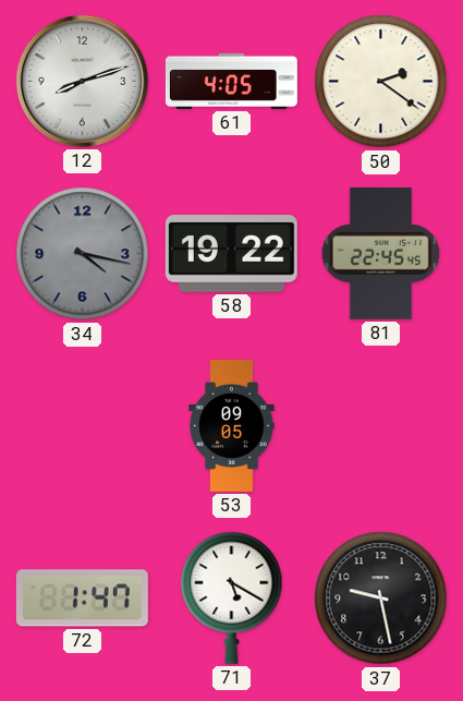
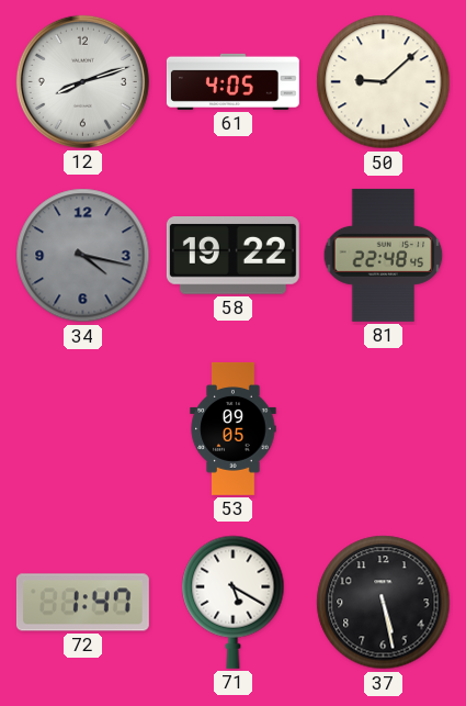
50: 2:21 -> 9:08 (384, 82)
81: 22:45 -> 22:48 (384, 255)
37: 9:28 -> 5:28 (384, 603)
